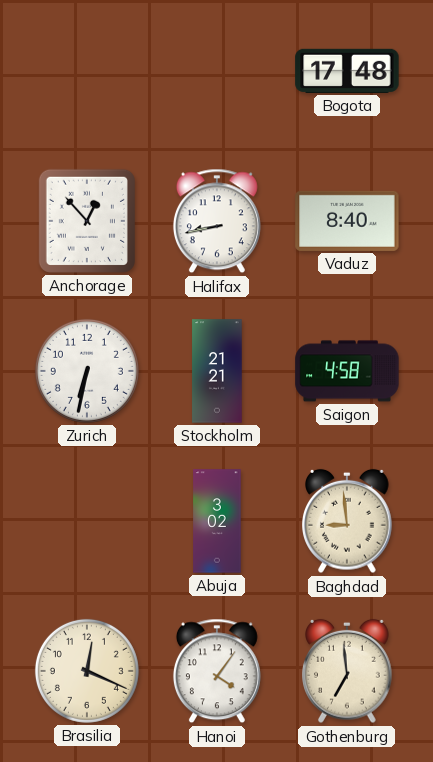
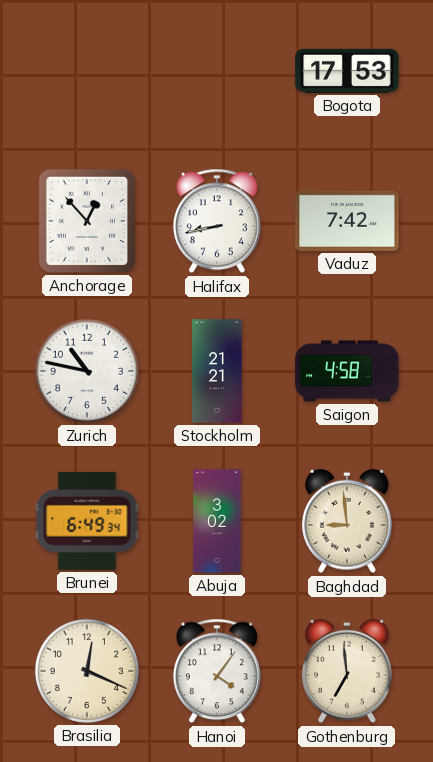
Bogota: 17:48 -> 17:53 (347, 71)
Vaduz: 8:40 -> 7:42 (347, 221)
Zurich: 6:32 -> 10:47 (87, 371)
Brunei: none -> 6:49 (87, 521)
